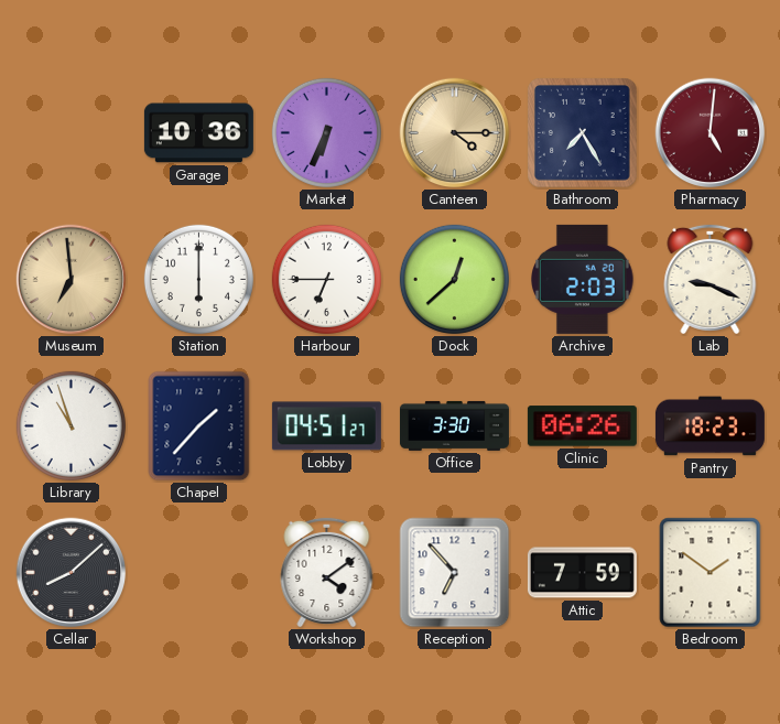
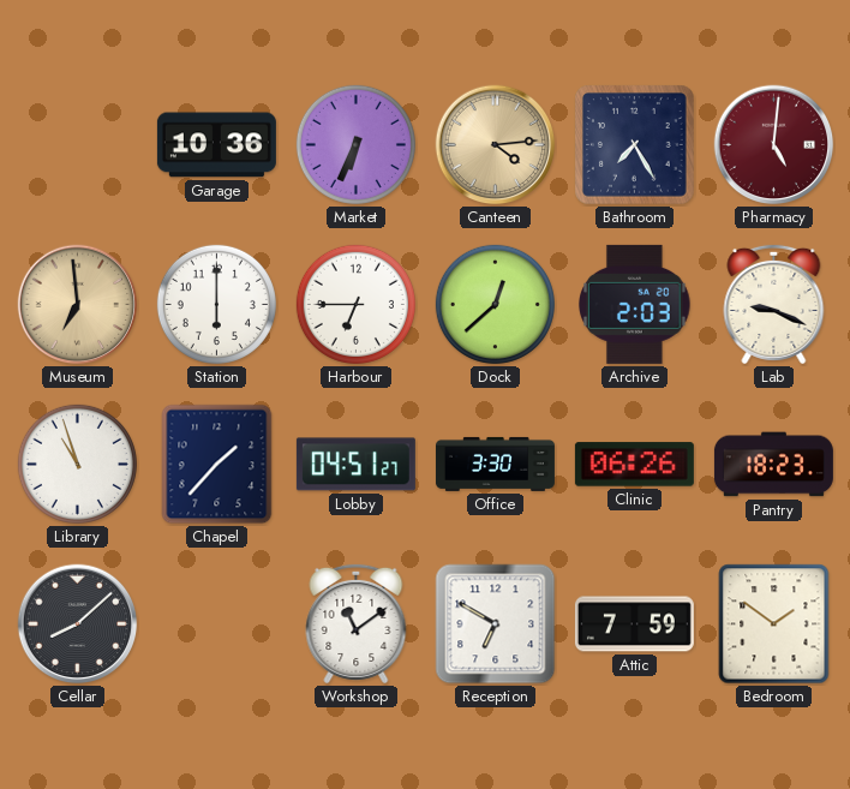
Canteen: 4:15 -> 4:14 (496, 145)
Workshop: 4:09 -> 11:09 (357, 623)
Reception: 6:53 -> 6:50 (496, 624)
